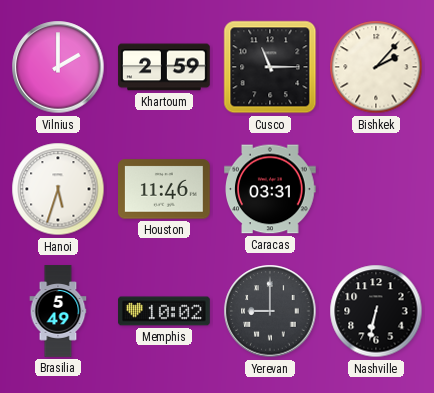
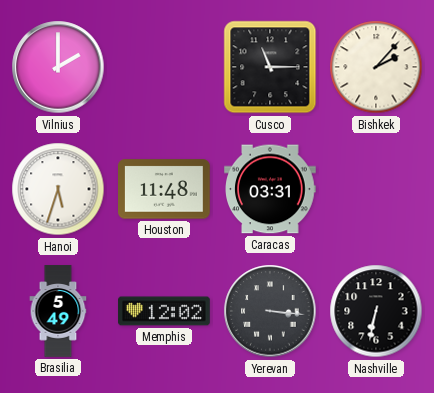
Khartoum: 2:59 -> none (164, 67)
Houston: 11:46 -> 11:48 (165, 189)
Memphis: 10:02 -> 12:02 (164, 311)
Yerevan: 9:00 -> 3:16 (270, 311)
